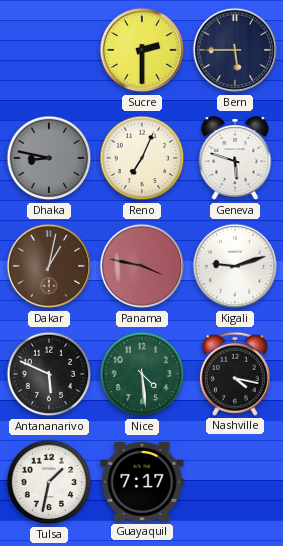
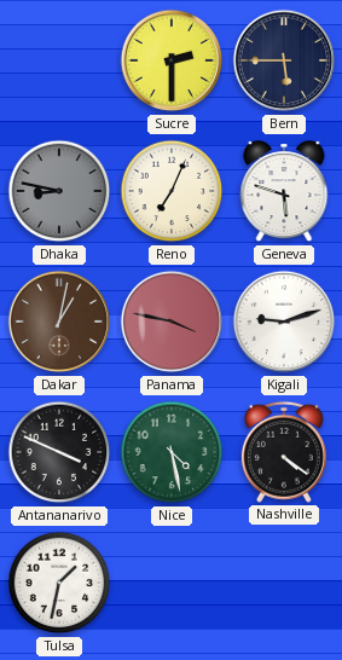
Antananarivo: 5:49 -> 3:49 (59, 452)
Nice: 4:29 -> 4:28 (172, 452)
Nashville: 4:17 -> 4:21 (284, 452)
Guayaquil: 7:17 -> none (142, 482)
